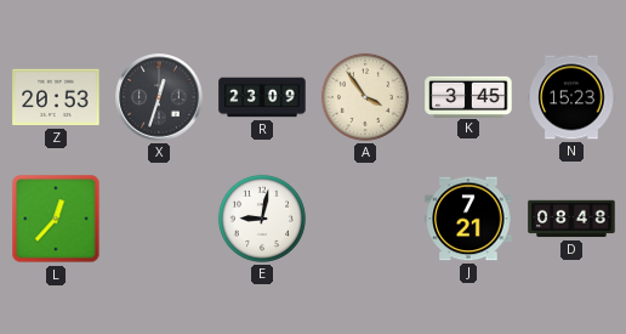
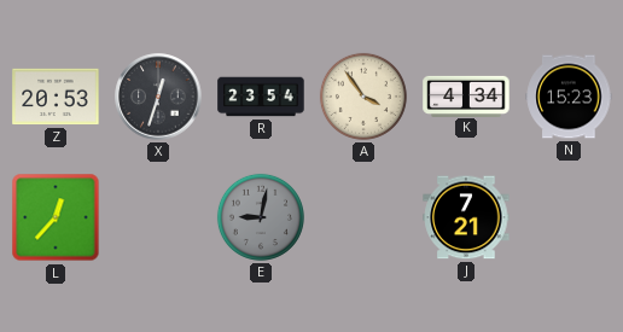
R: 23:09 -> 23:54 (261, 97)
K: 3:45 -> 4:34 (466, 95)
E dial: white -> grey (261, 217)
D: 08:48 -> none (571, 219)
